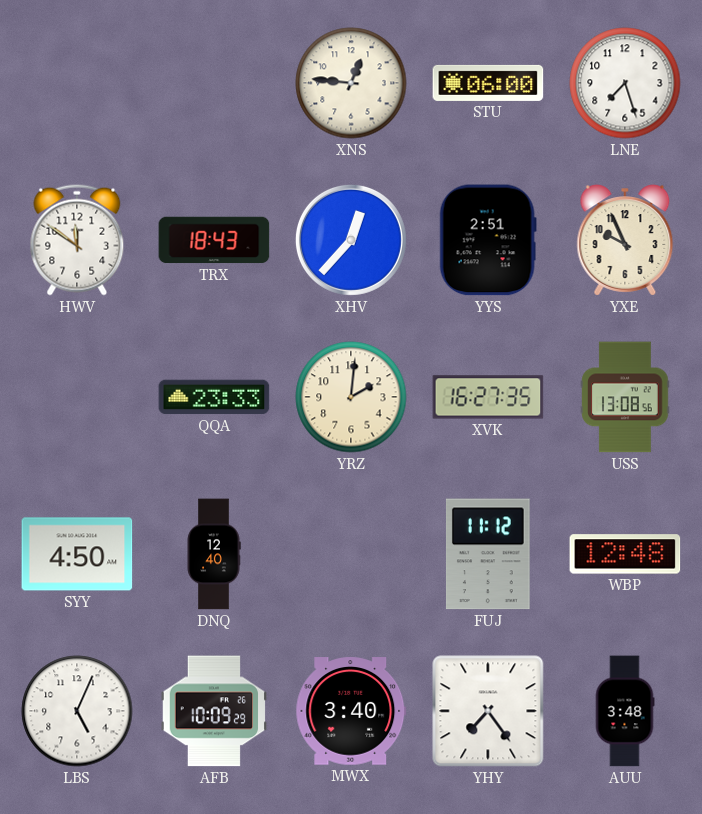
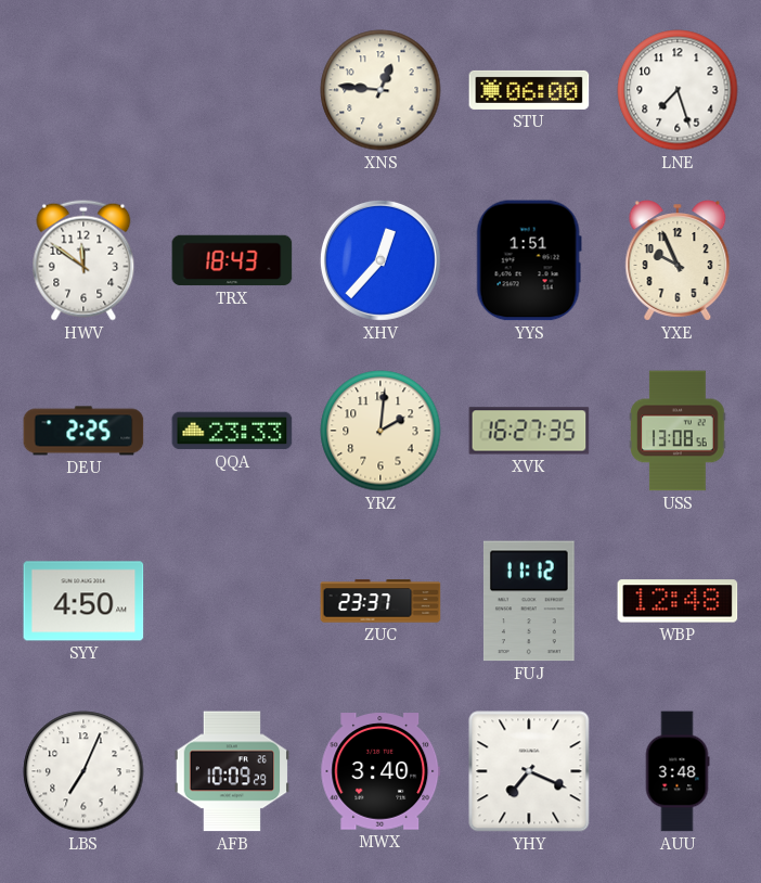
YYS: 2:51 -> 1:51 (529, 260)
DEU: none -> 2:25 (83, 431)
DNQ: 12:40 -> none (214, 554)
ZUC: none -> 23:37 (380, 601)
LBS: 5:04 -> 7:04 (83, 771)
YHY: 7:24 -> 7:19 (529, 771)
